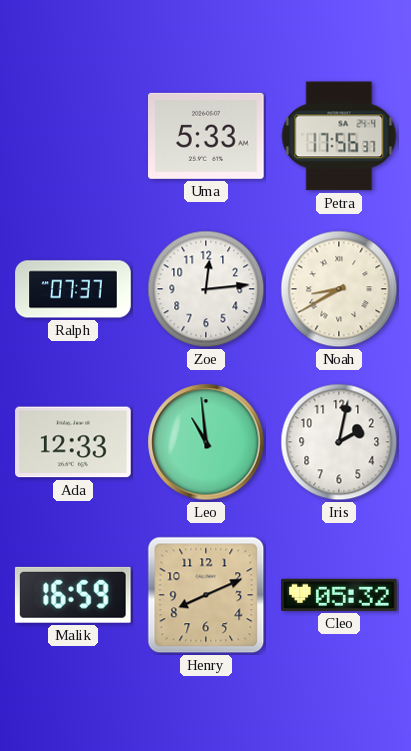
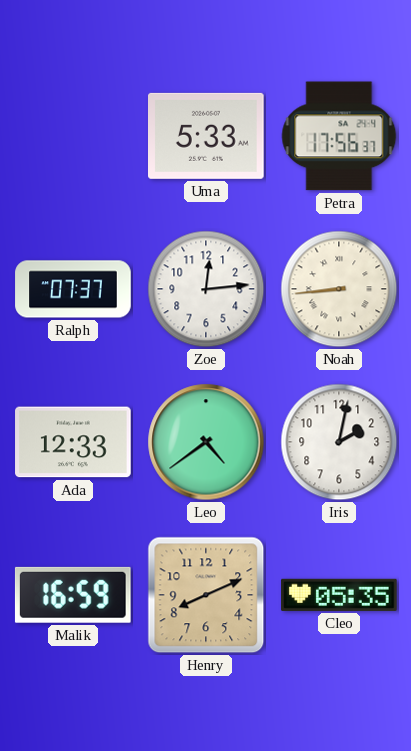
Noah: 8:40 -> 8:44 (339, 289)
Leo: 10:59 -> 4:39 (206, 442)
Cleo: 05:32 -> 05:35 (339, 595)
